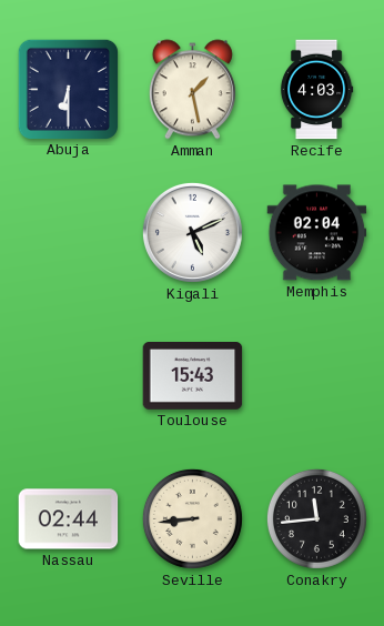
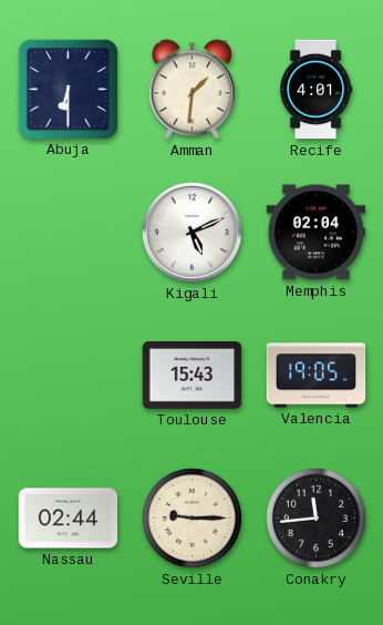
Amman: 1:28 -> 1:31 (191, 90)
Recife: 4:03 -> 4:01 (315, 90)
Valencia: none -> 19:05 (317, 376)
Seville: 8:44 -> 9:15 (191, 518)
